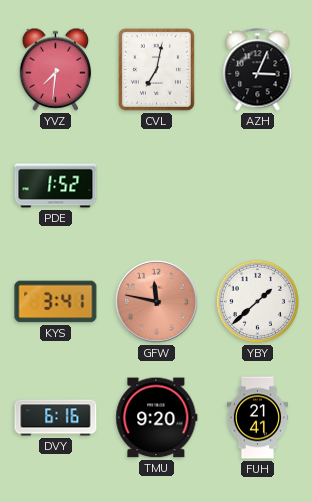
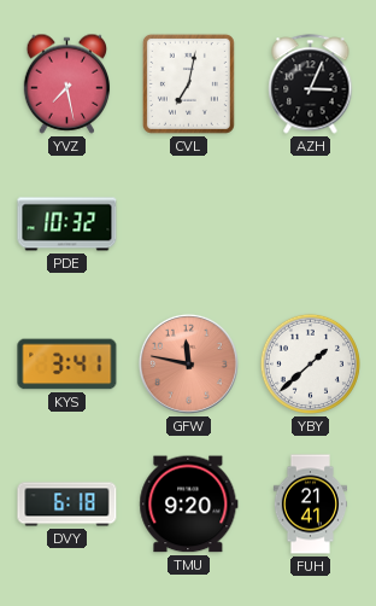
YVZ: 7:31 -> 7:28 (67, 83)
PDE: 1:52 -> 10:32 (67, 225)
DVY: 6:16 -> 6:18 (67, 505)
